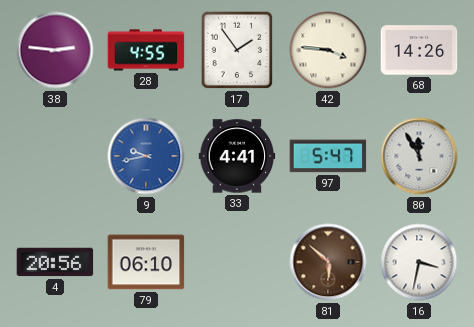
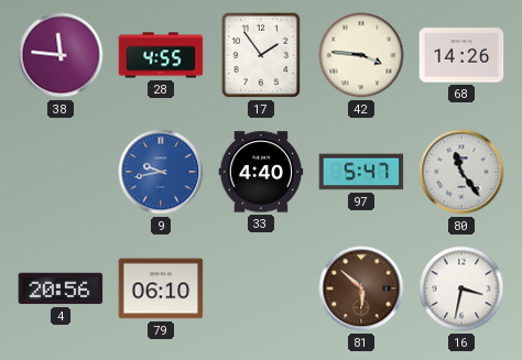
38: 2:46 -> 11:46 (61, 55)
33: 4:41 -> 4:40 (261, 172)
80: 11:55 -> 11:24 (461, 172)
